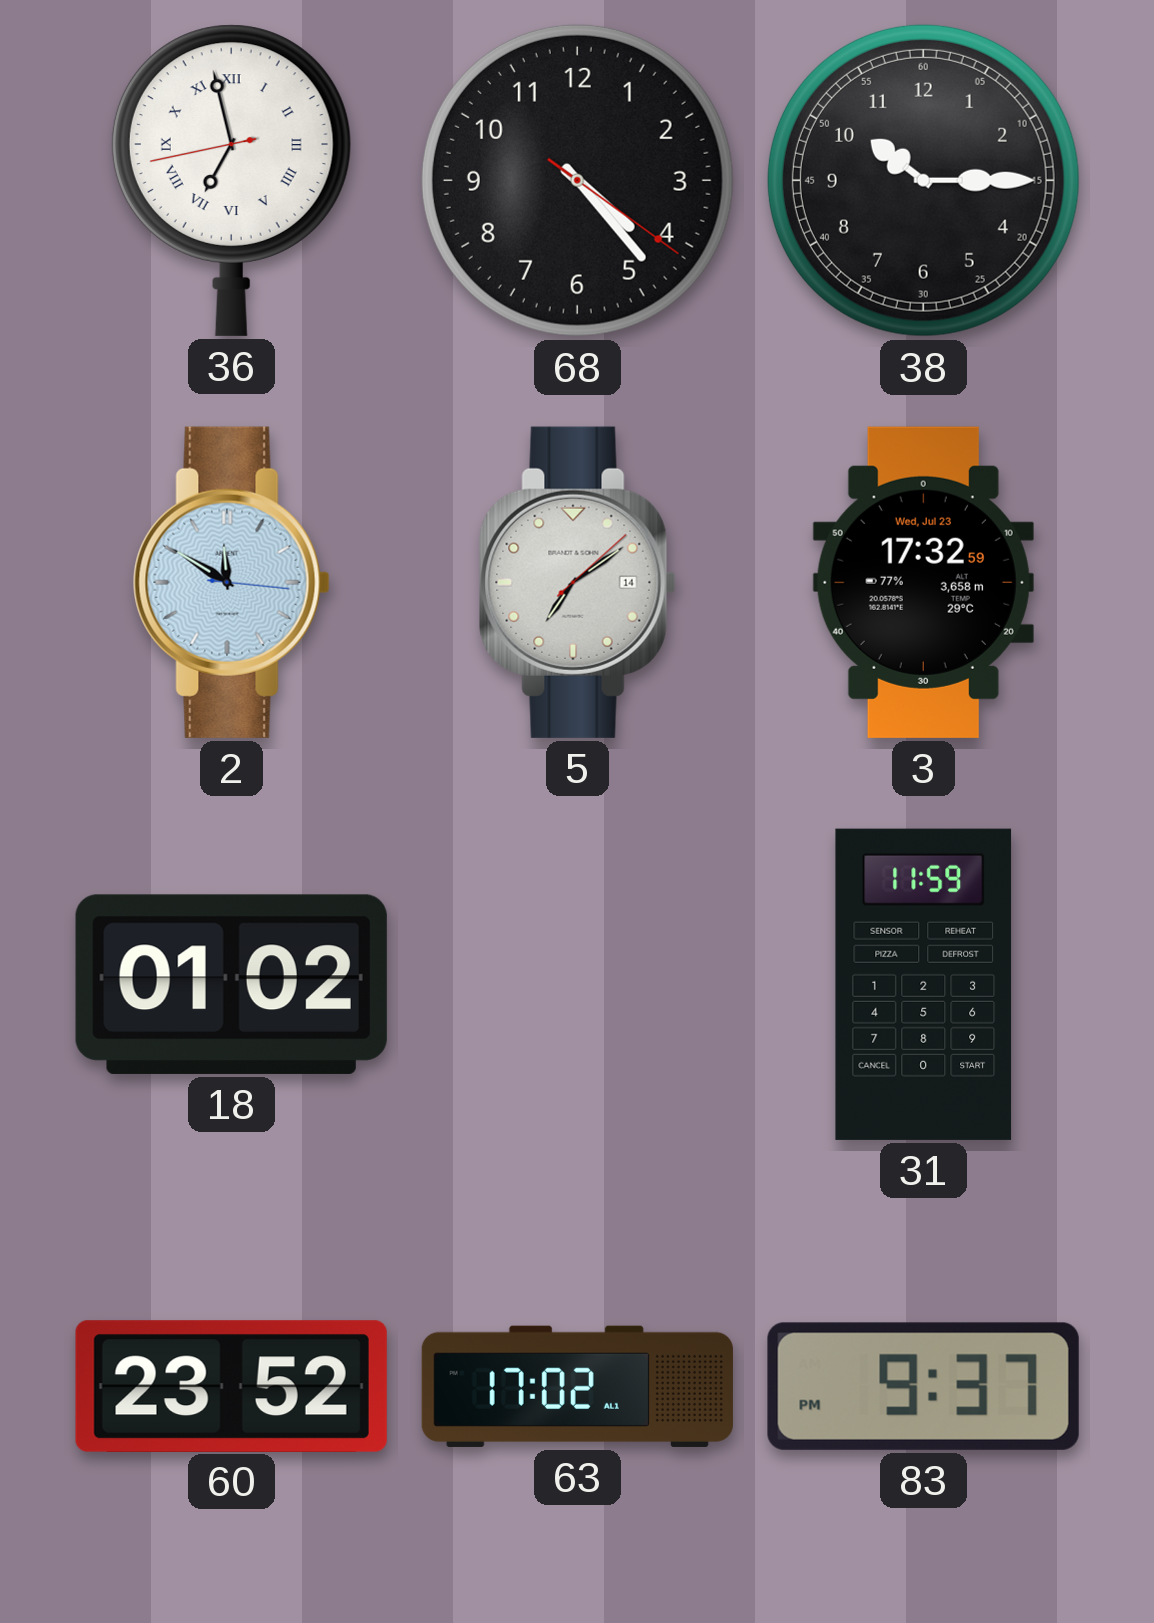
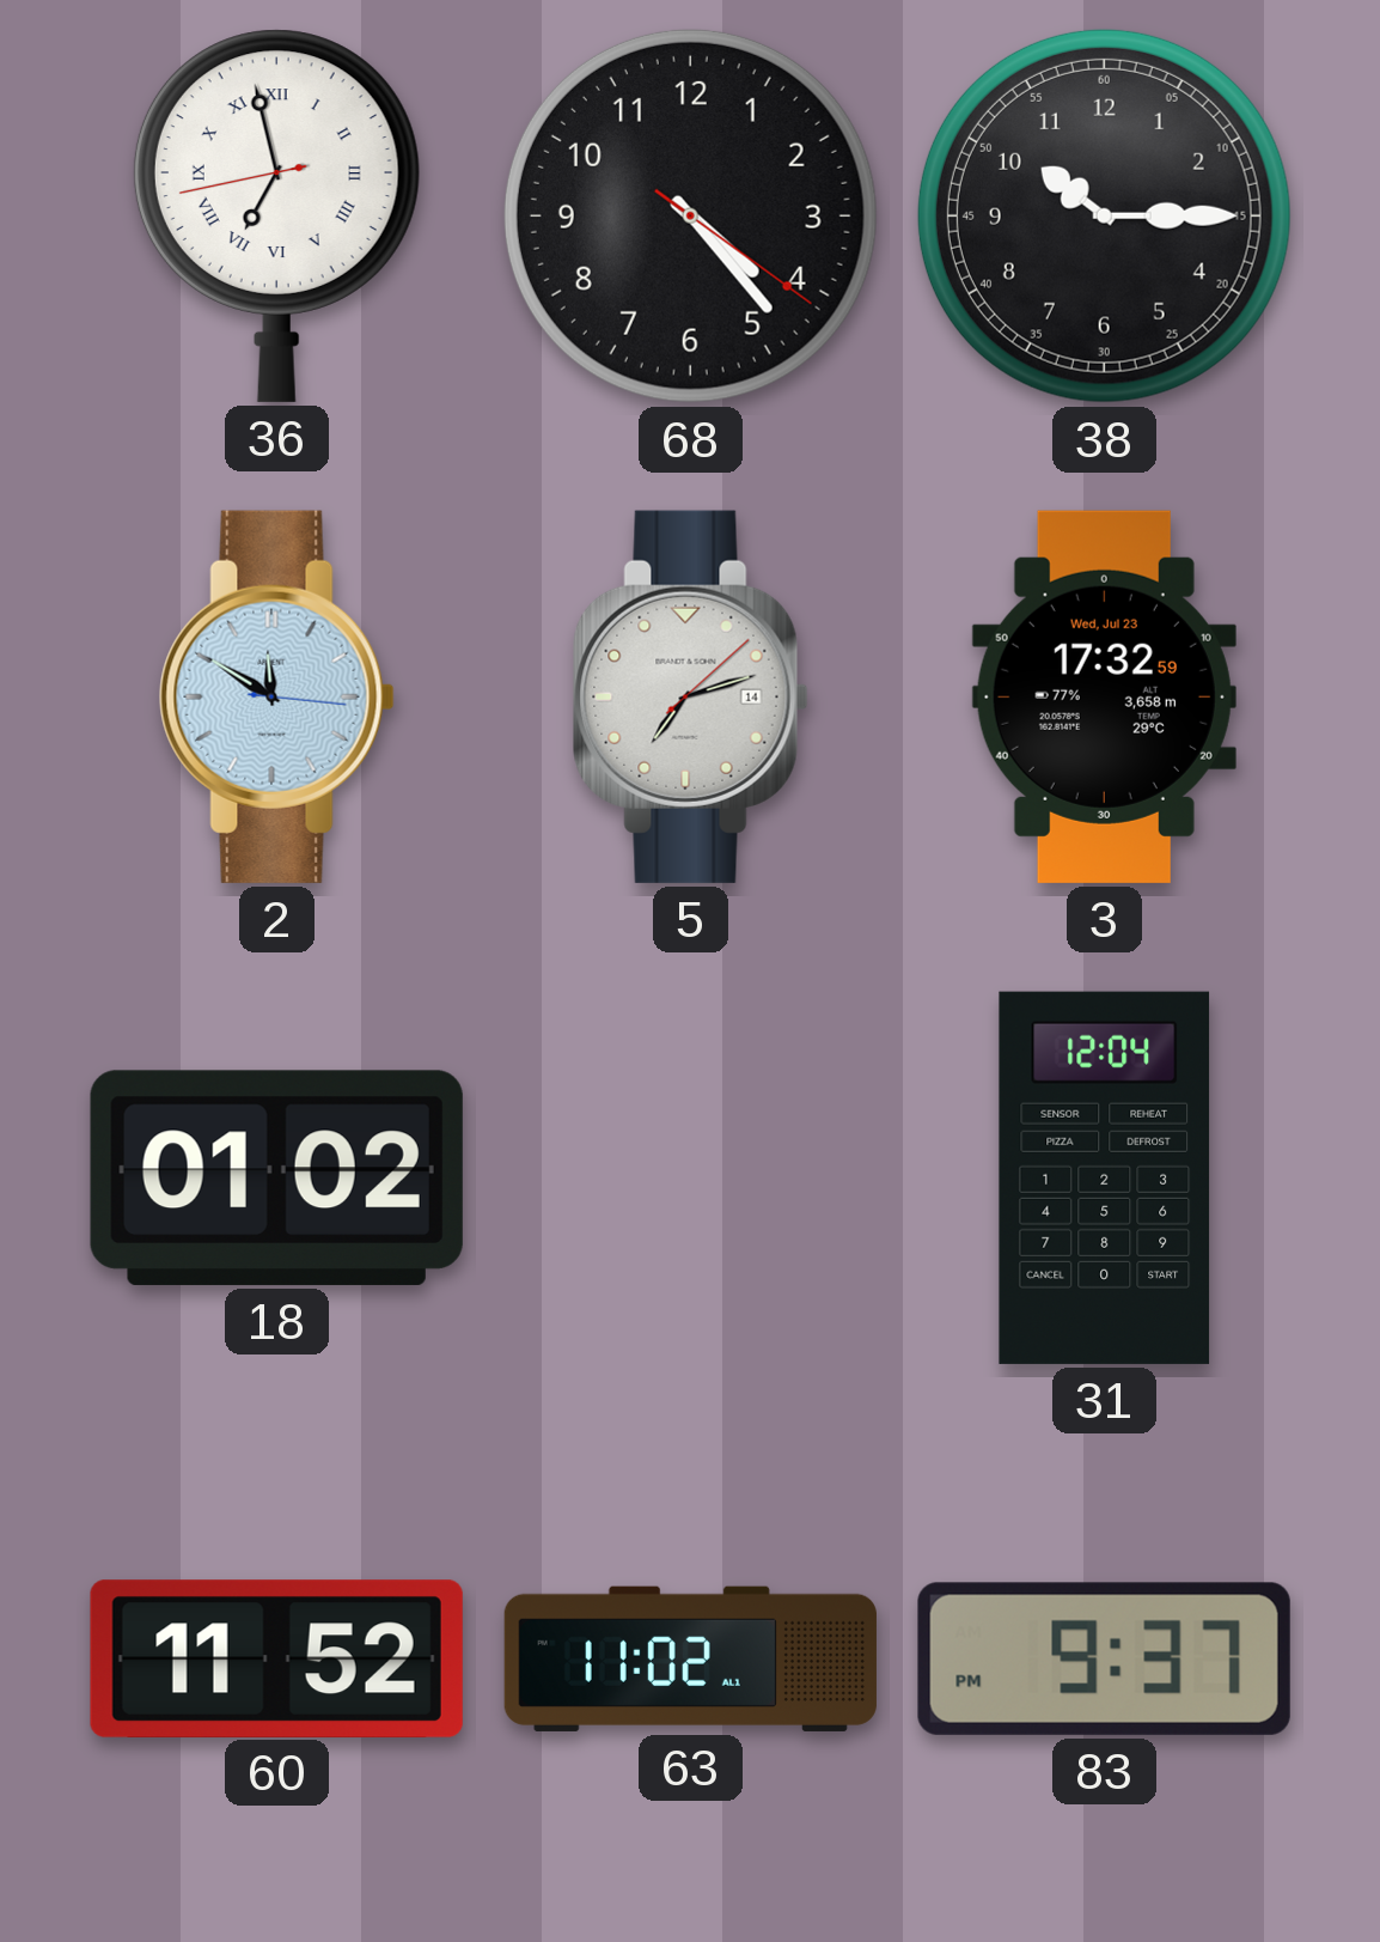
5: 7:09 -> 7:12 (690, 696)
31: 11:59 -> 12:04 (1105, 1177)
60: 23:52 -> 11:52 (276, 1658)
63: 17:02 -> 11:02 (690, 1658)
